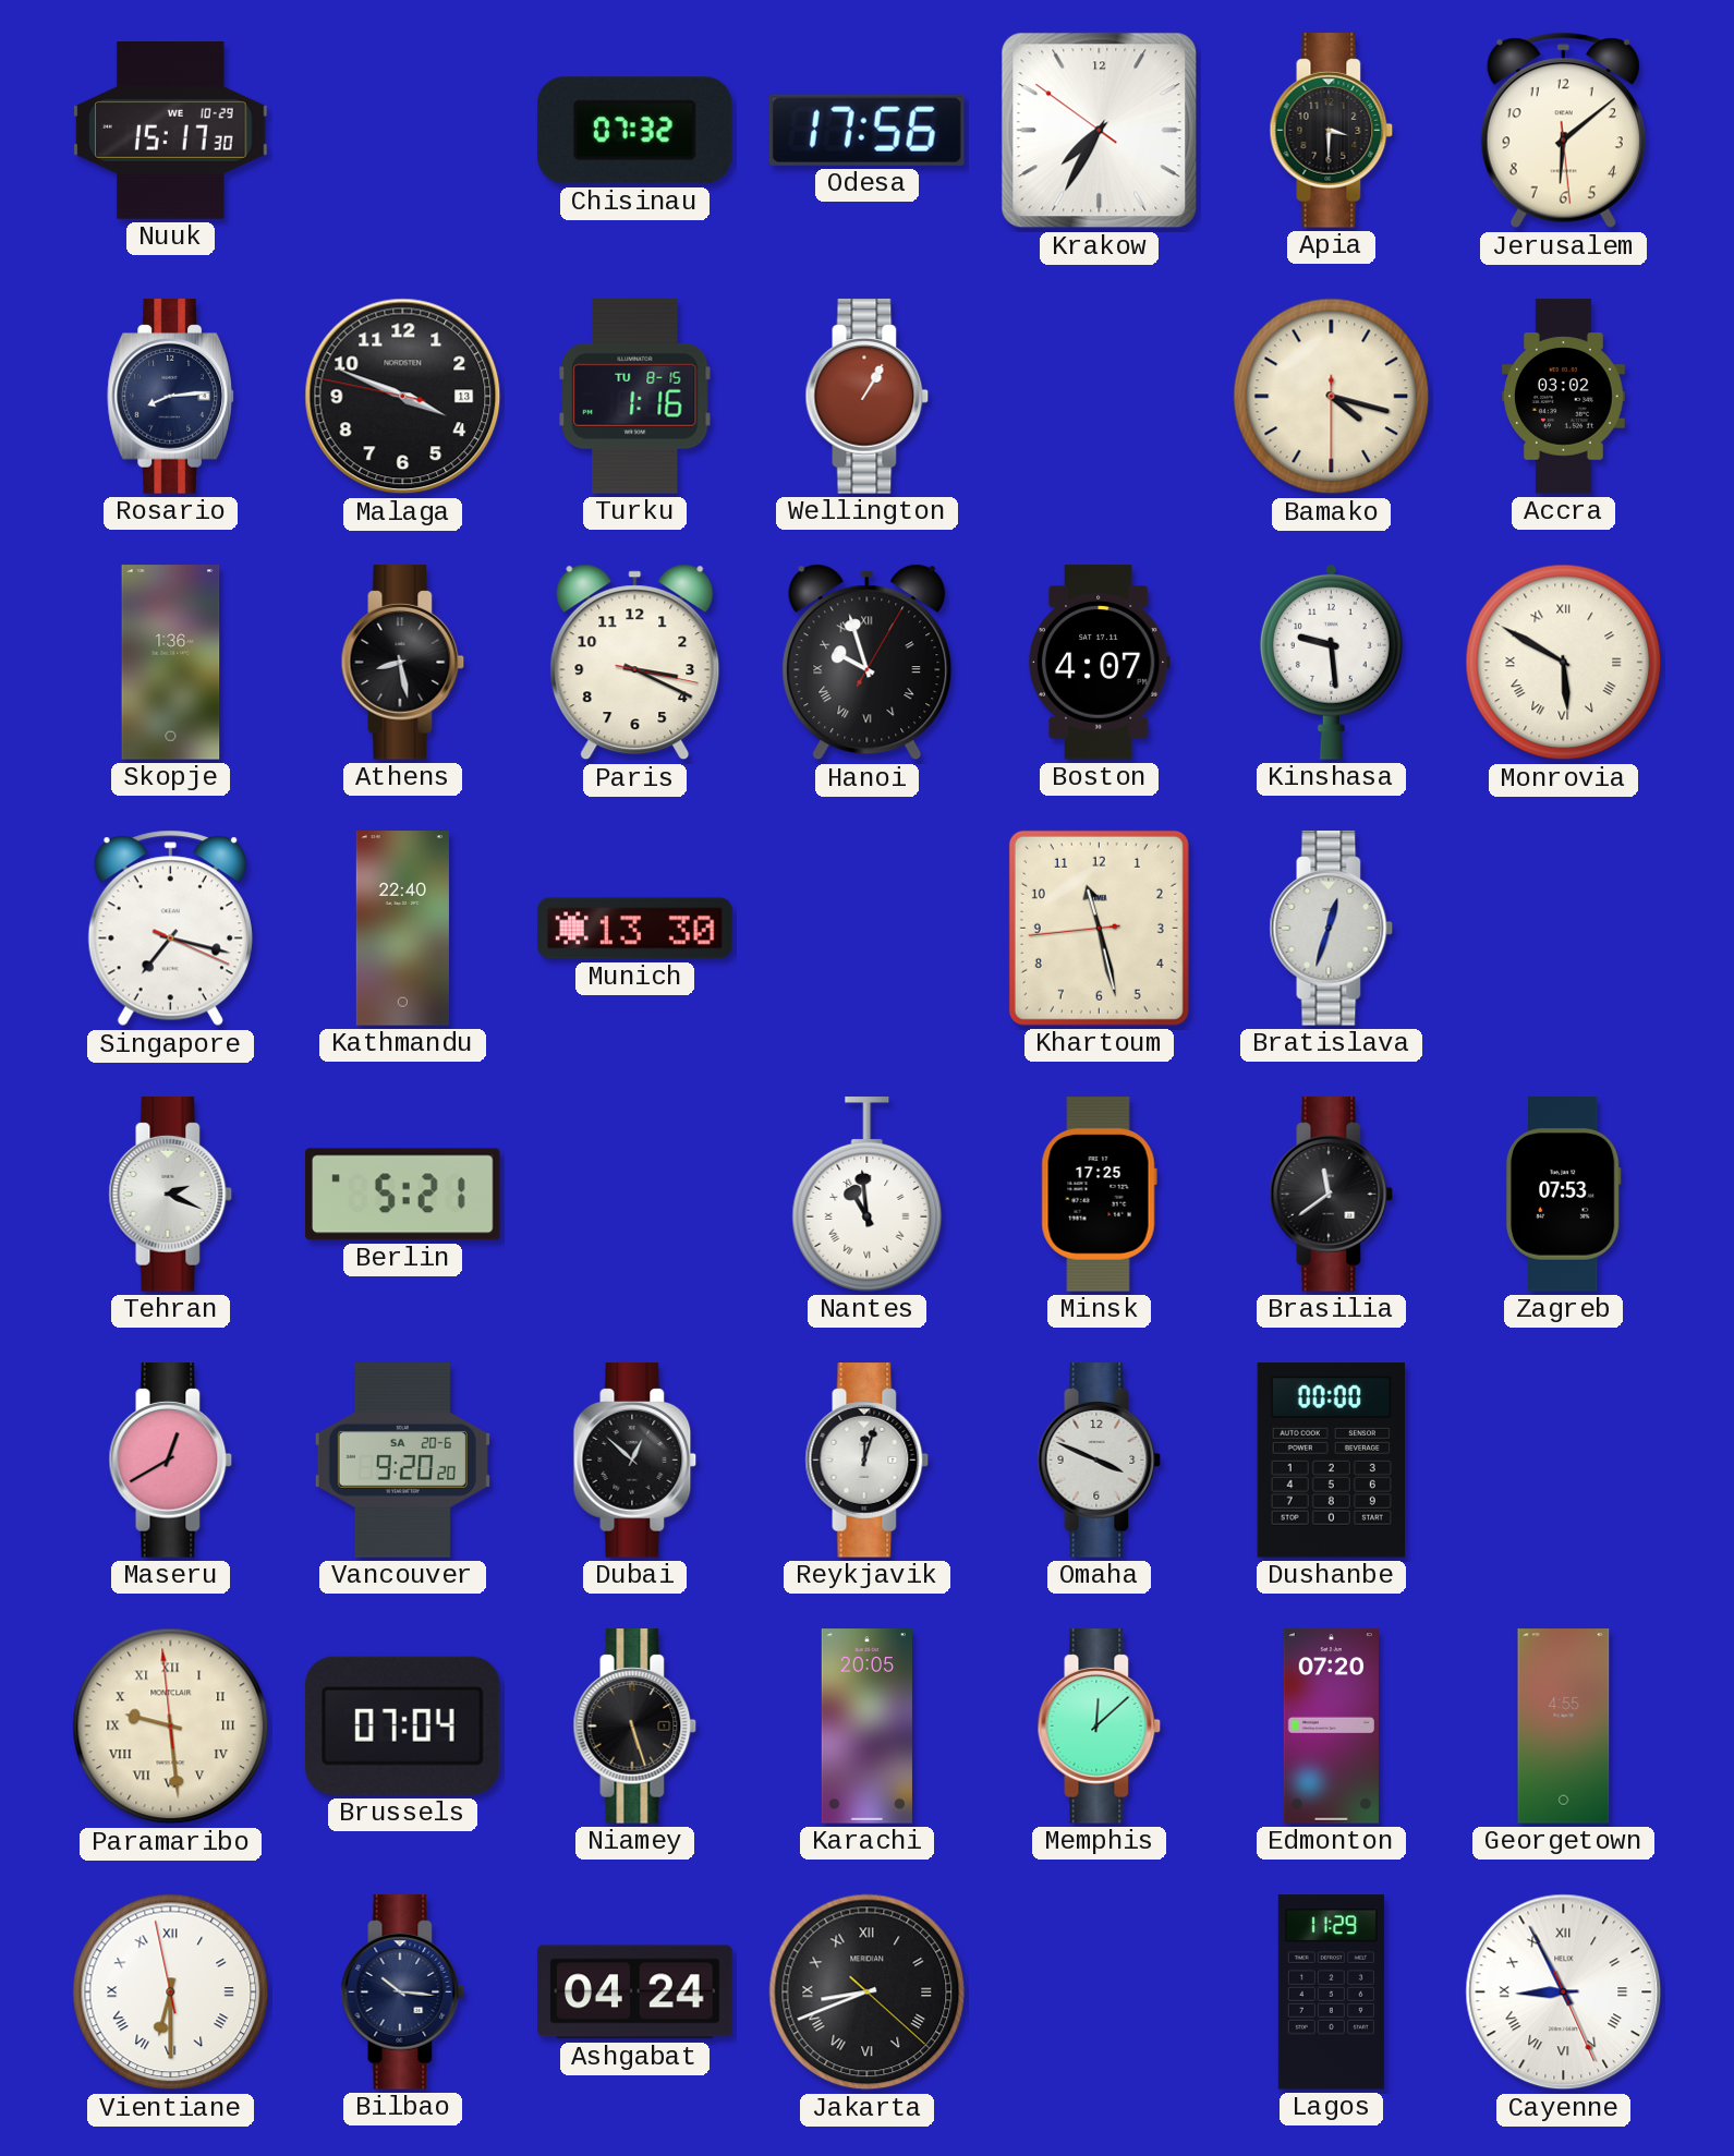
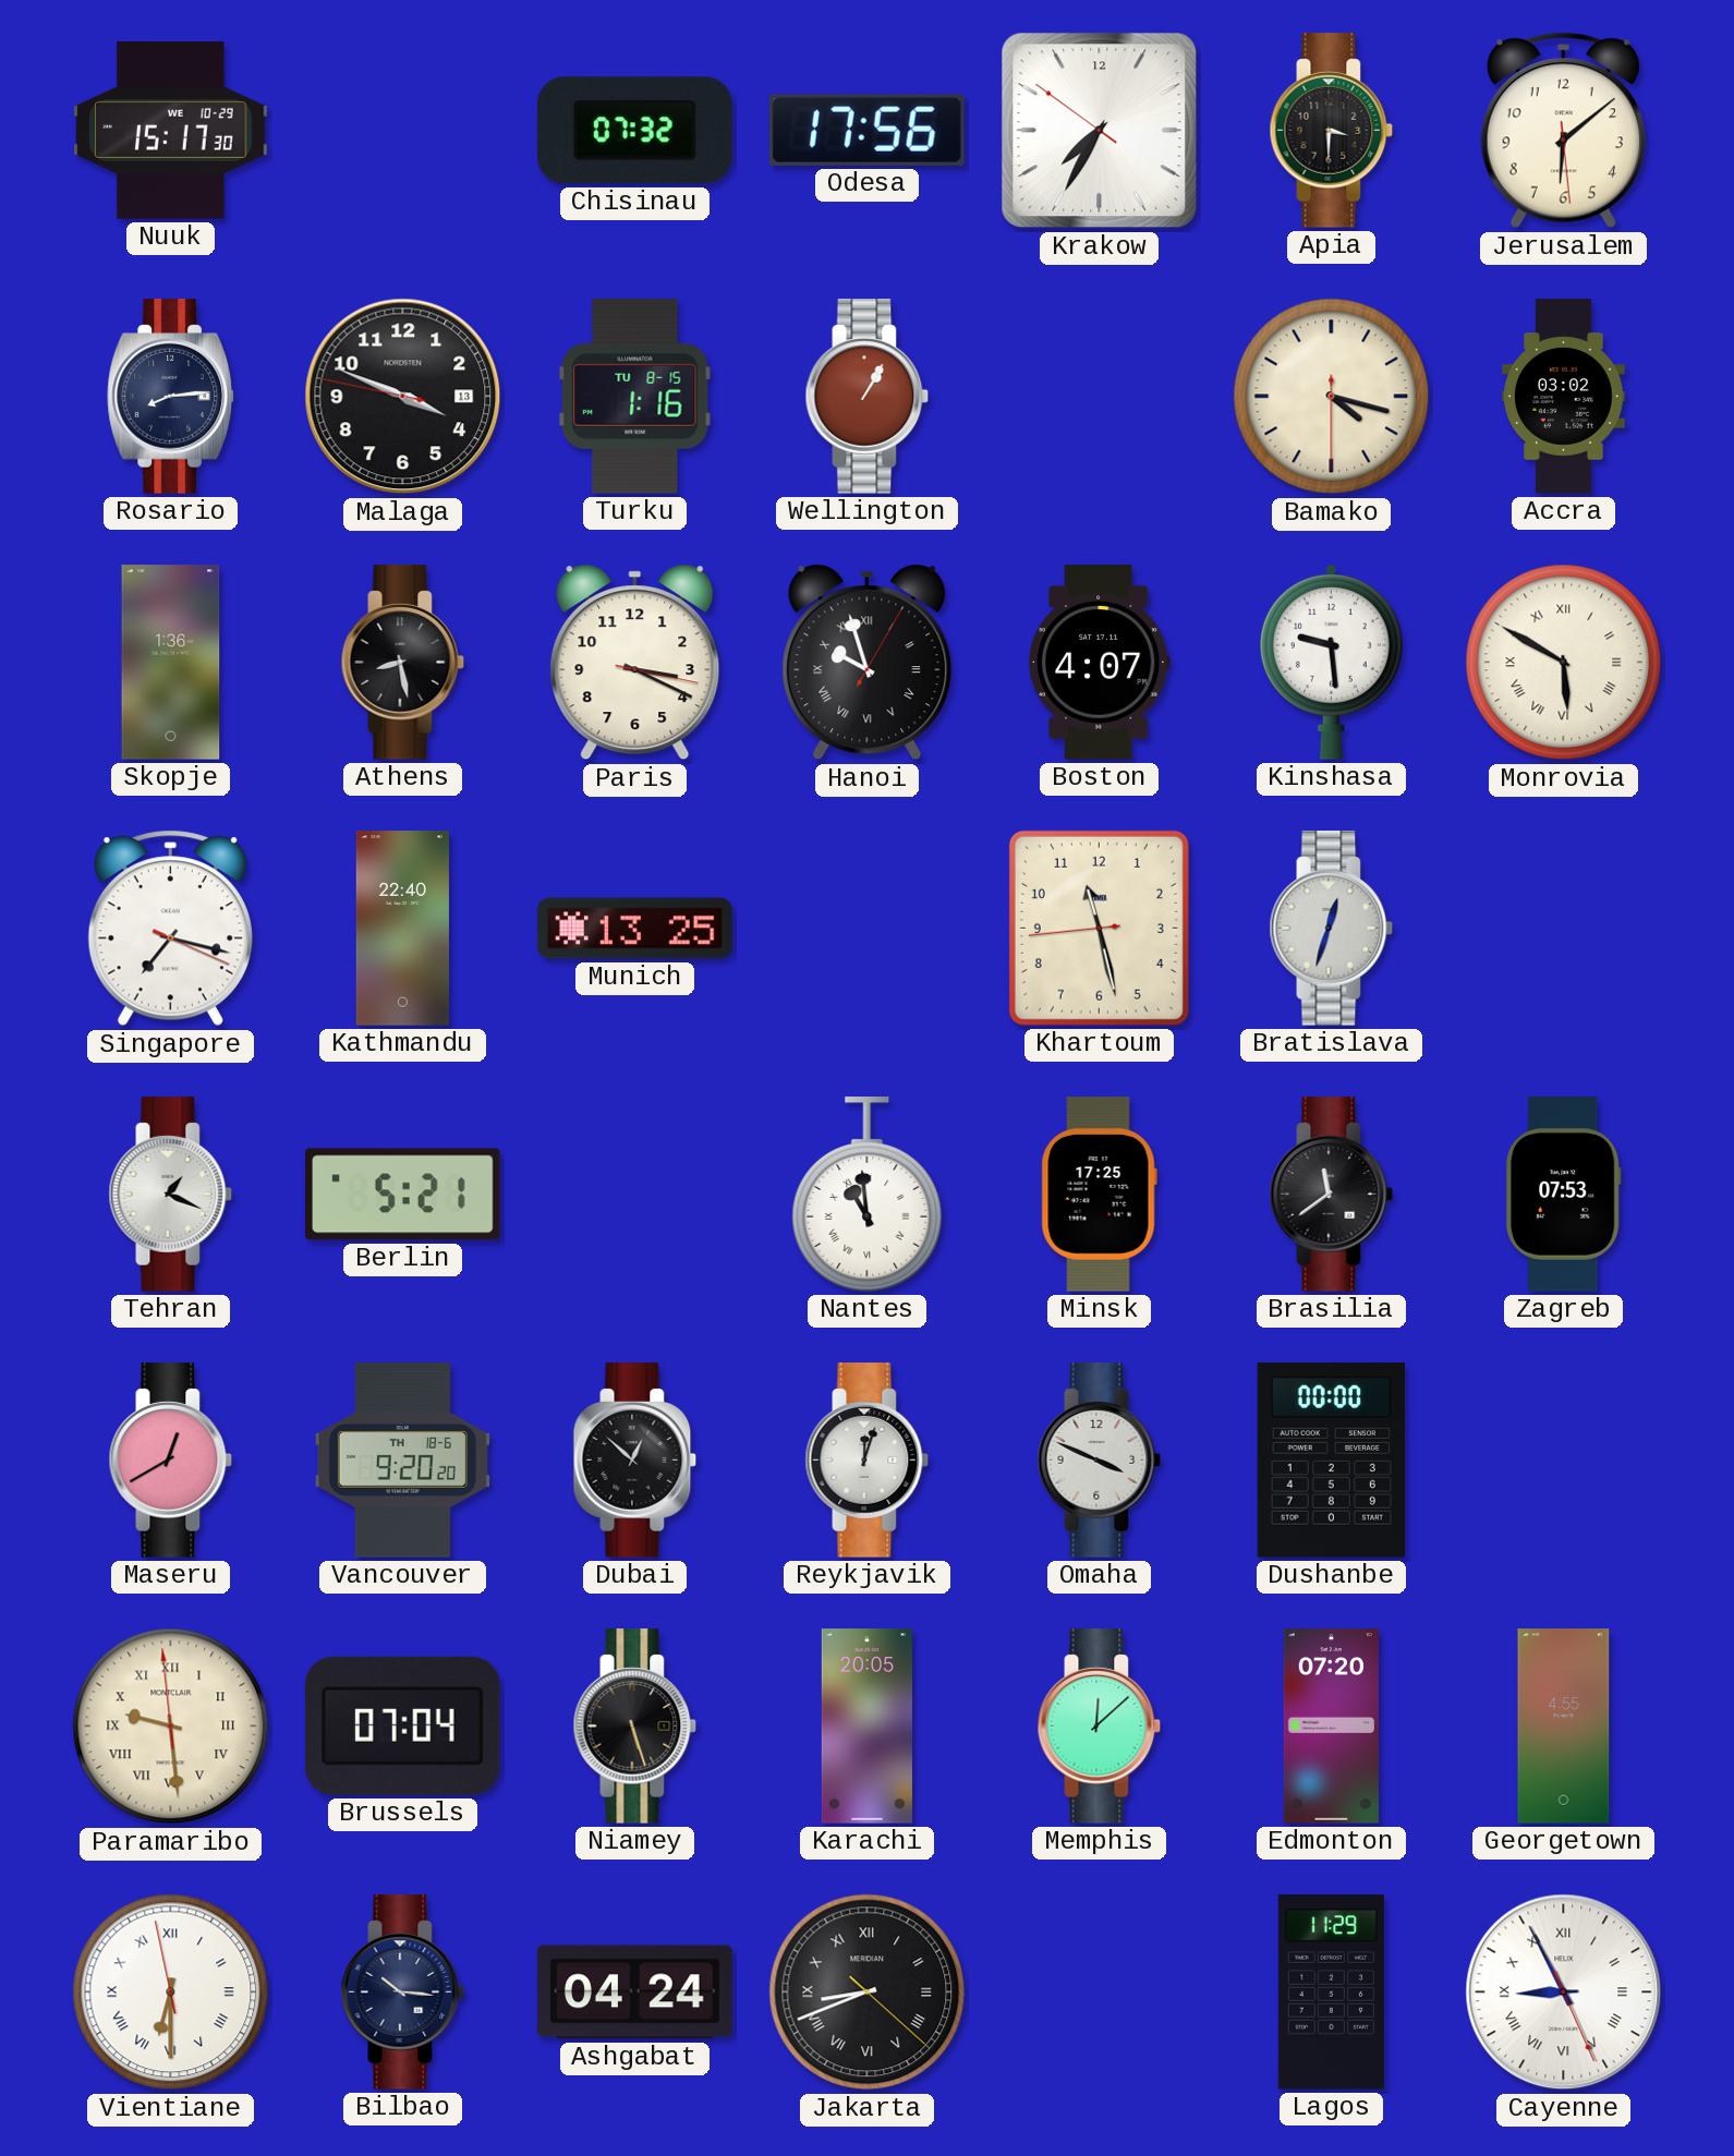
Munich: 13:30 -> 13:25 (635, 929)
Tehran: 2:19 -> 1:19 (171, 1195)
Vancouver date: SA 20-6 -> TH 18-6 (402, 1461)
